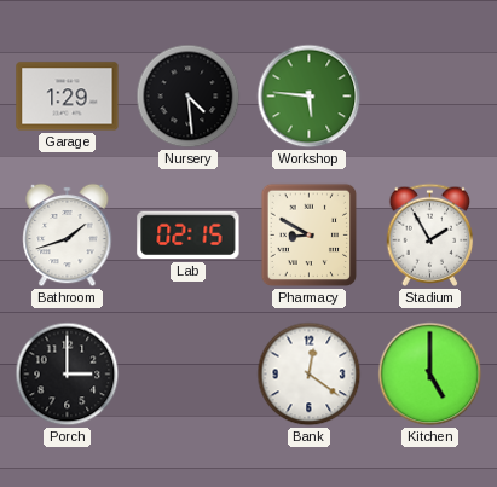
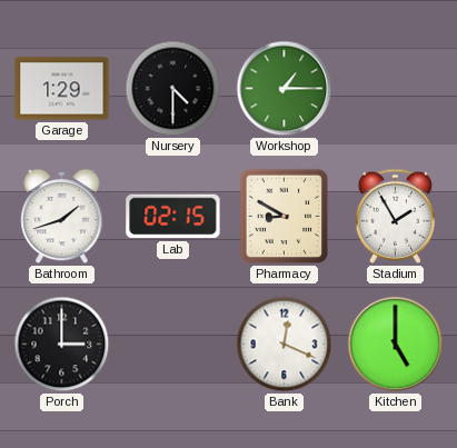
Nursery: 4:29 -> 4:30 (173, 89)
Workshop: 5:46 -> 1:15 (285, 89)
Bank: 12:21 -> 12:19 (285, 345)
